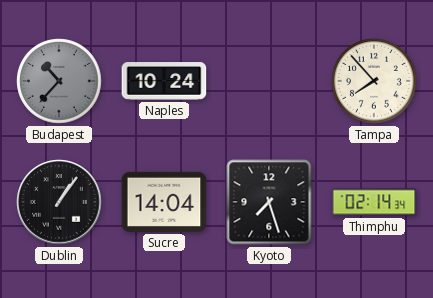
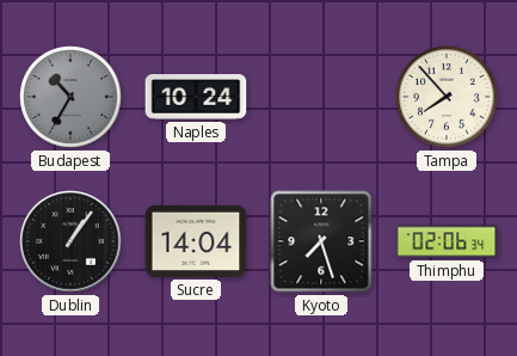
Budapest: 10:37 -> 10:35 (70, 97)
Thimphu: 02:14 -> 02:06 (447, 241)
